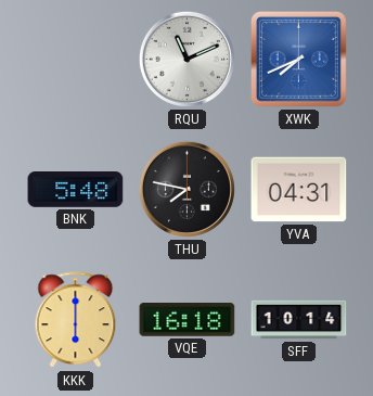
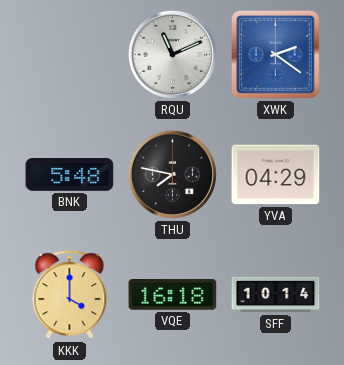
XWK: 7:41 -> 2:21 (276, 55)
YVA: 04:31 -> 04:29 (276, 175)
KKK: 6:00 -> 4:00 (70, 295)
